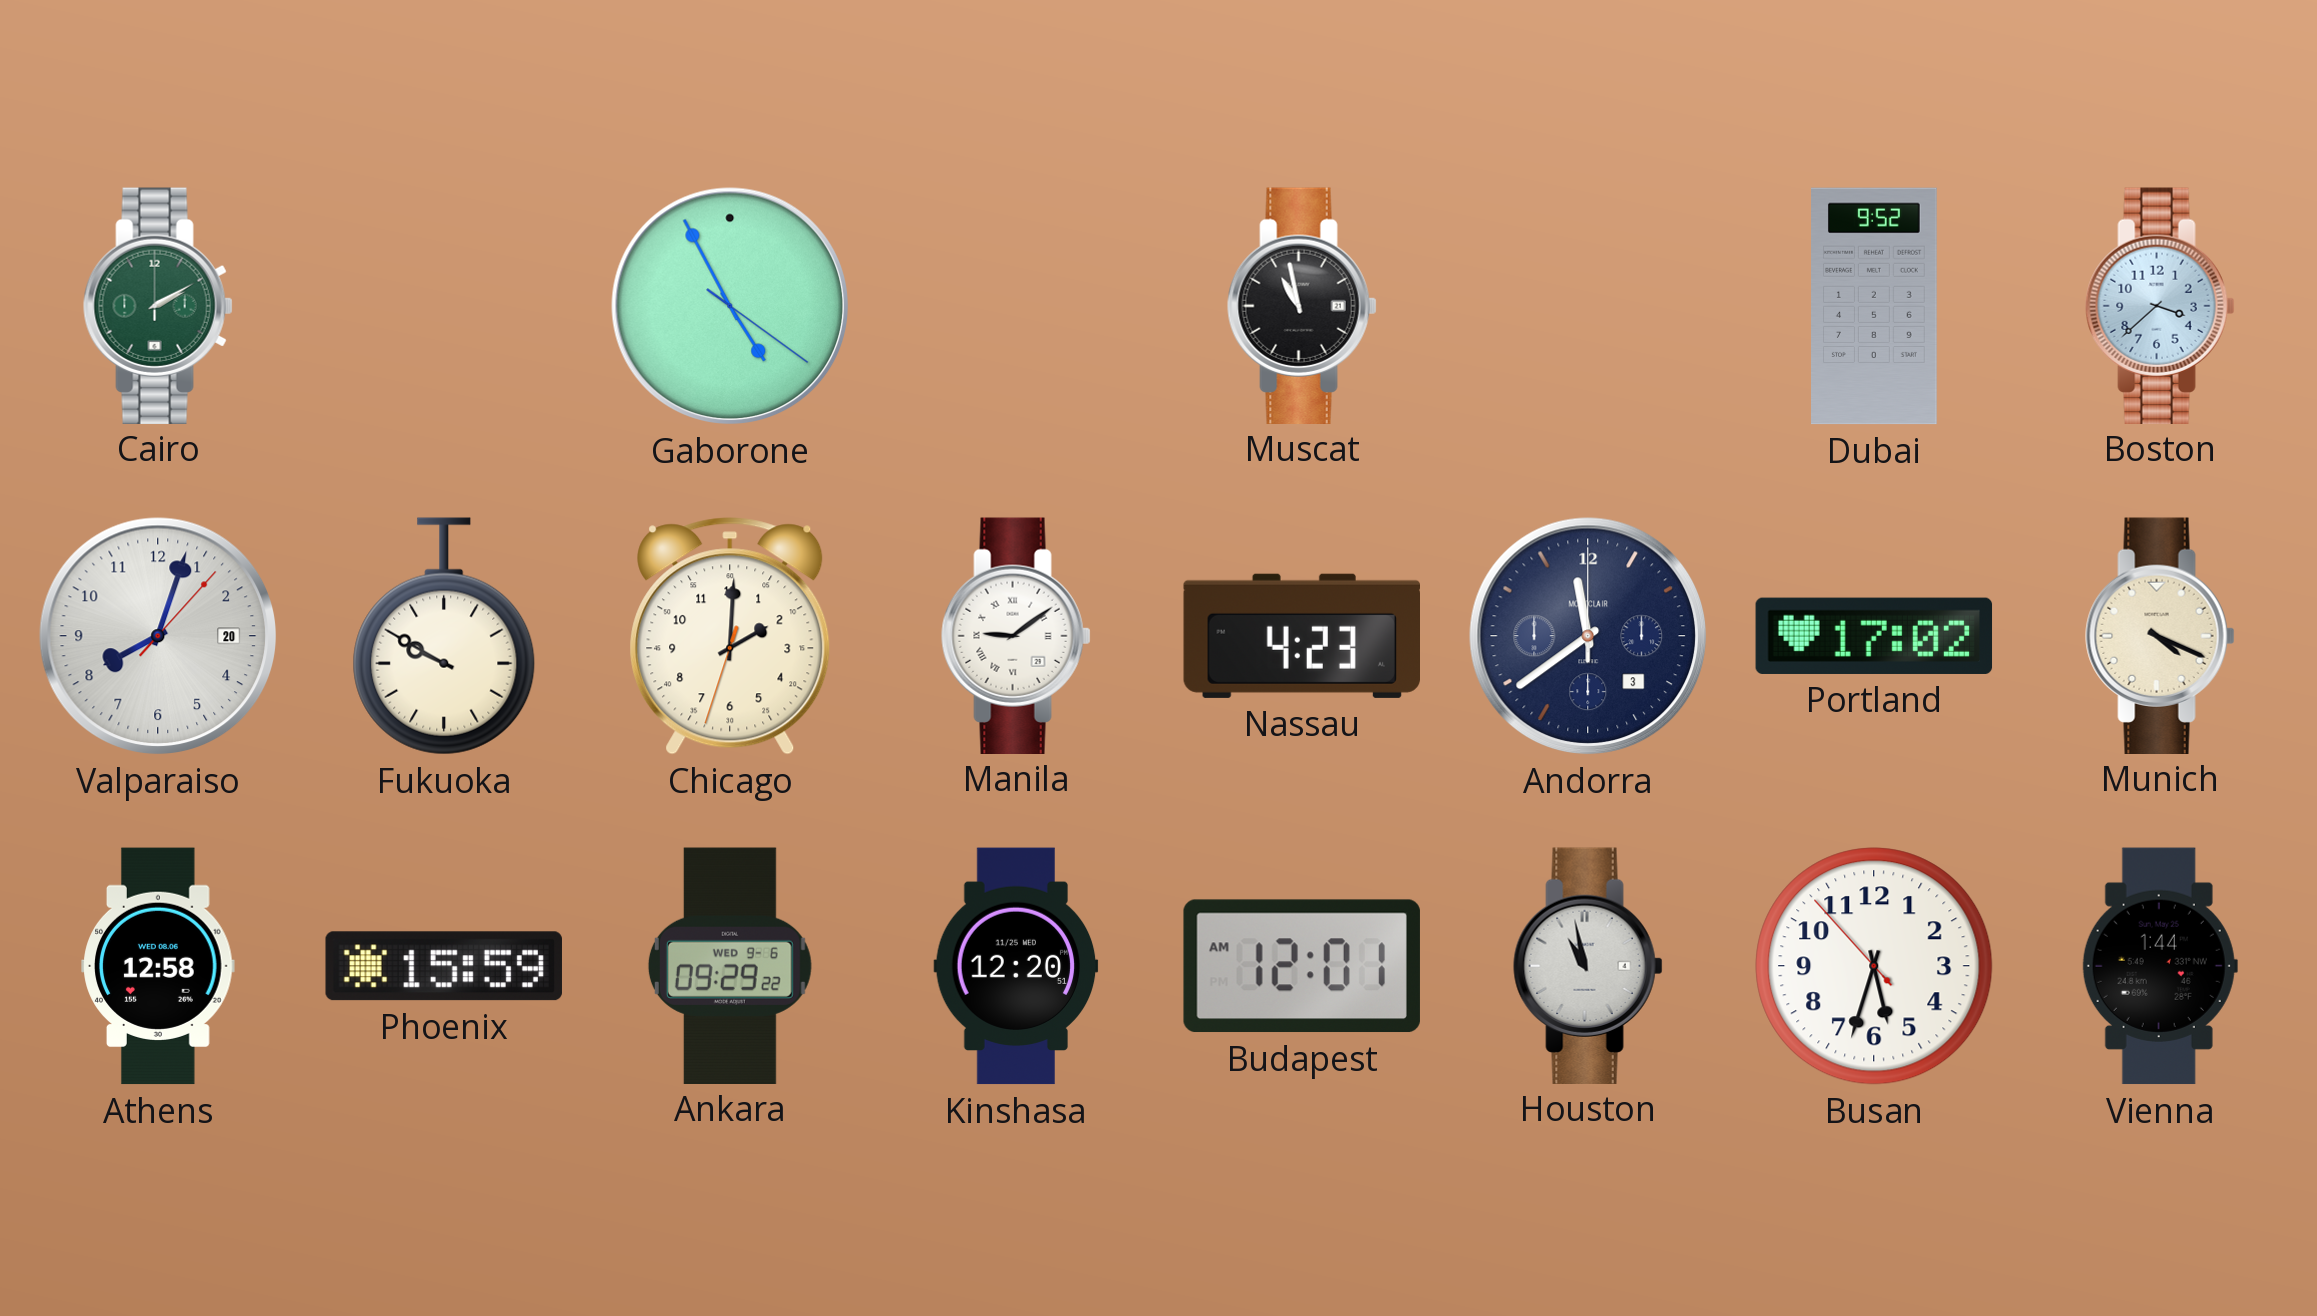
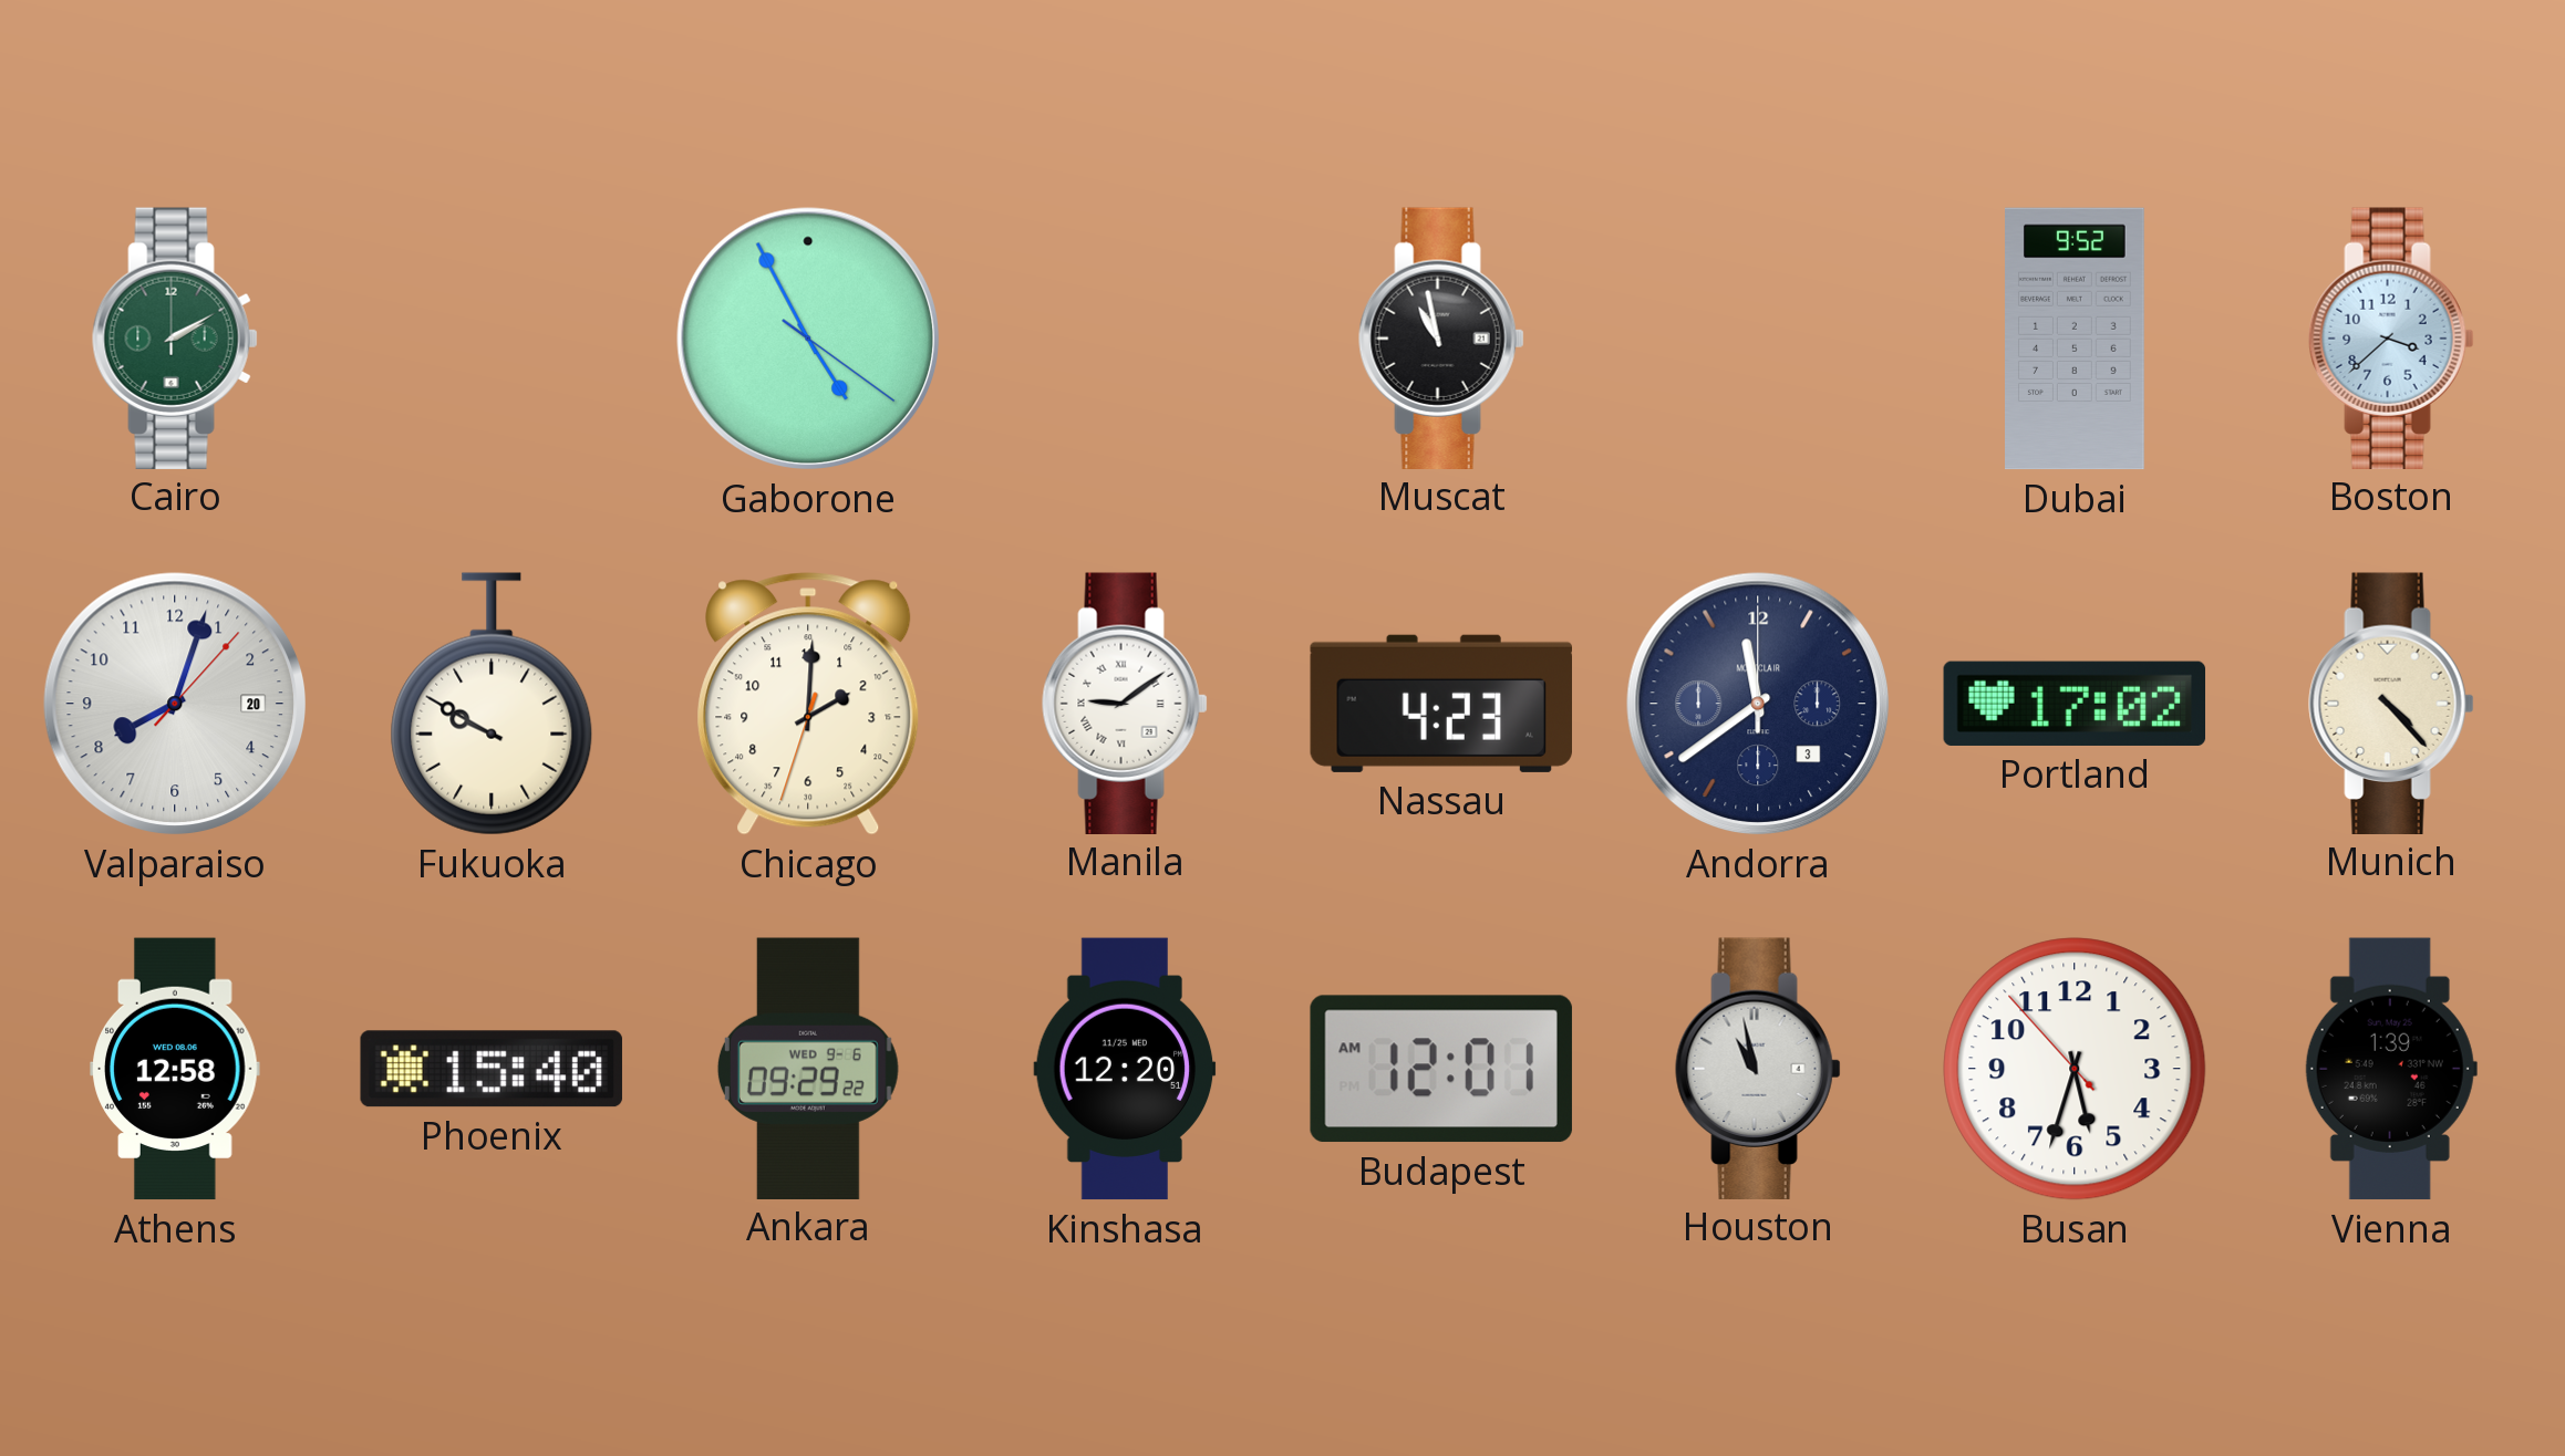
Munich: 4:19 -> 4:23 (2391, 703)
Phoenix: 15:59 -> 15:40 (492, 1069)
Vienna: 1:44 -> 1:39 (2391, 1069)
